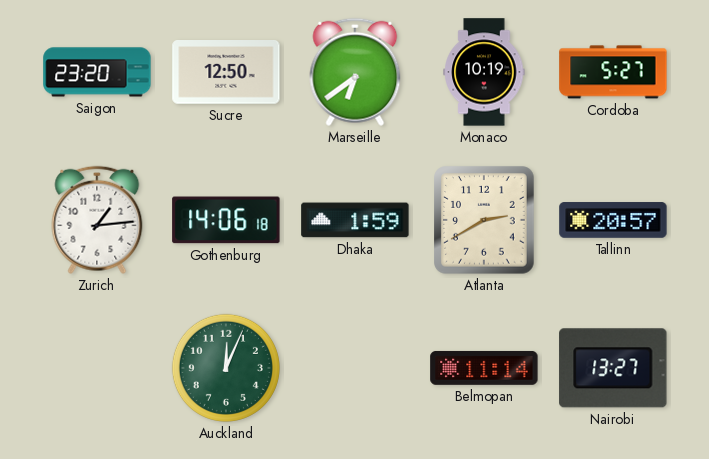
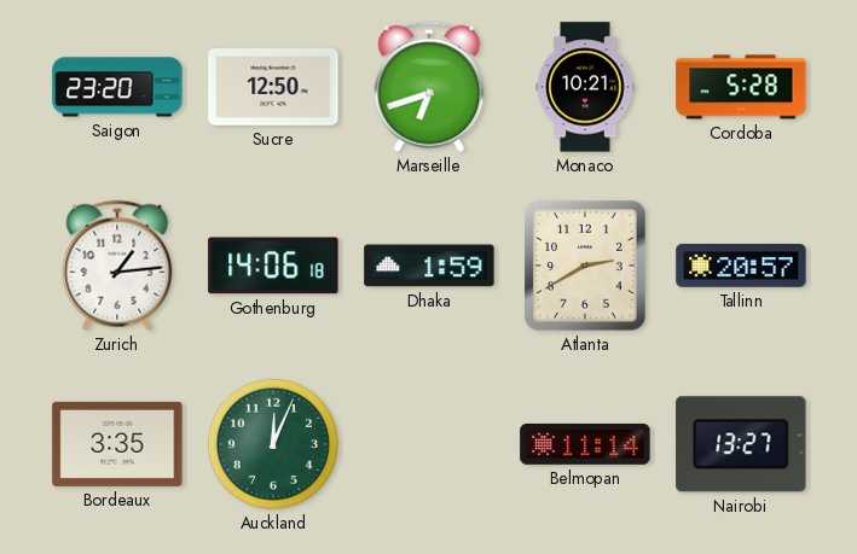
Marseille: 6:39 -> 6:42 (429, 87)
Monaco: 10:19 -> 10:21 (585, 87)
Cordoba: 5:27 -> 5:28 (741, 87)
Bordeaux: none -> 3:35 (117, 444)
